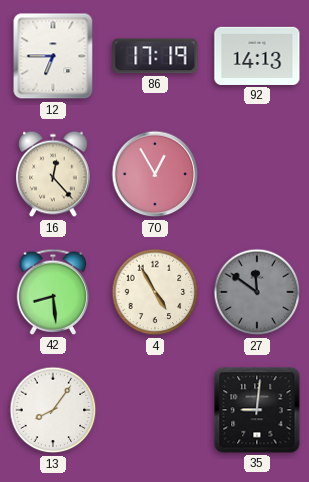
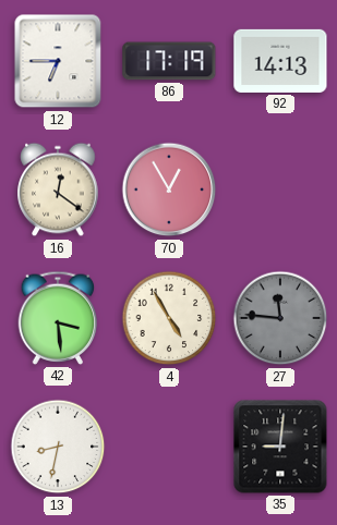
16: 12:23 -> 12:21 (58, 190)
42: 8:29 -> 3:29 (58, 318)
27: 11:51 -> 11:46 (280, 318)
13: 8:06 -> 8:32 (58, 447)
